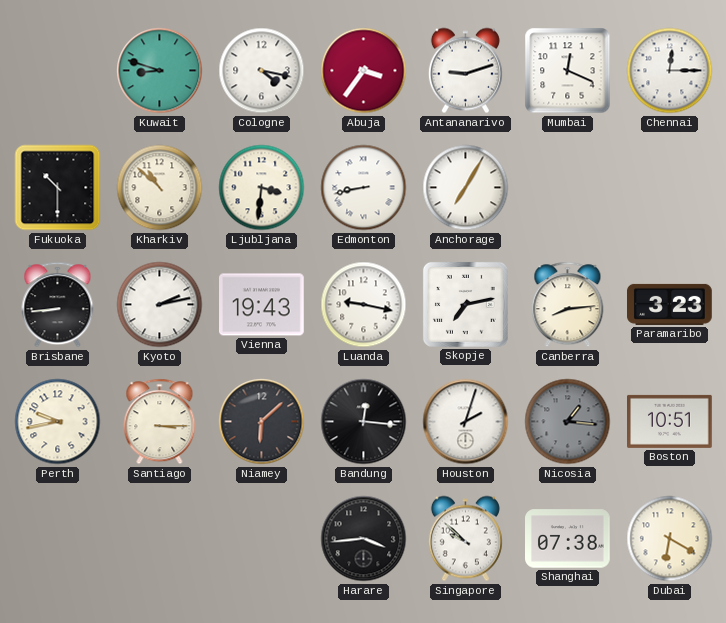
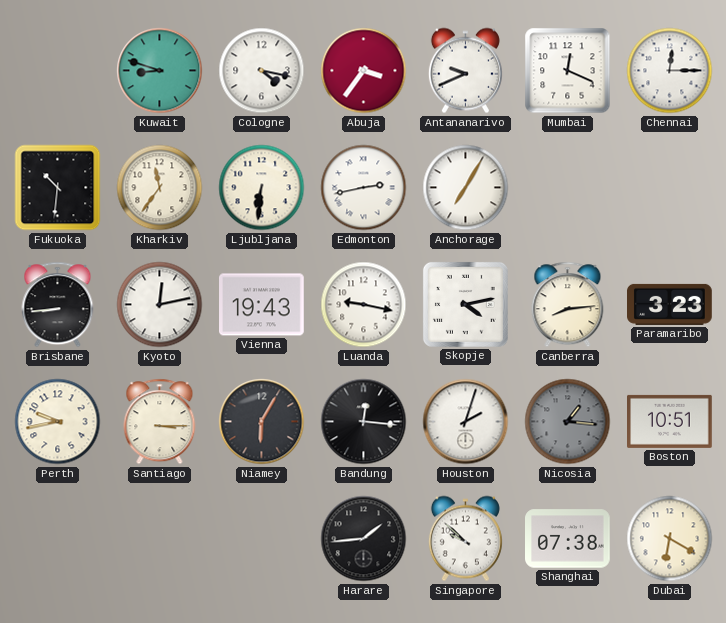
Antananarivo: 9:12 -> 9:41 (465, 71)
Fukuoka: 10:30 -> 10:31 (58, 188)
Kharkiv: 10:52 -> 11:36 (160, 188)
Ljubljana: 3:31 -> 6:31 (262, 188)
Edmonton: 8:43 -> 2:43 (364, 188)
Kyoto: 2:13 -> 12:13 (160, 305)
Skopje: 7:13 -> 4:13 (465, 304)
Niamey: 6:08 -> 6:05 (262, 422)
Harare: 3:44 -> 1:44 (364, 539)
